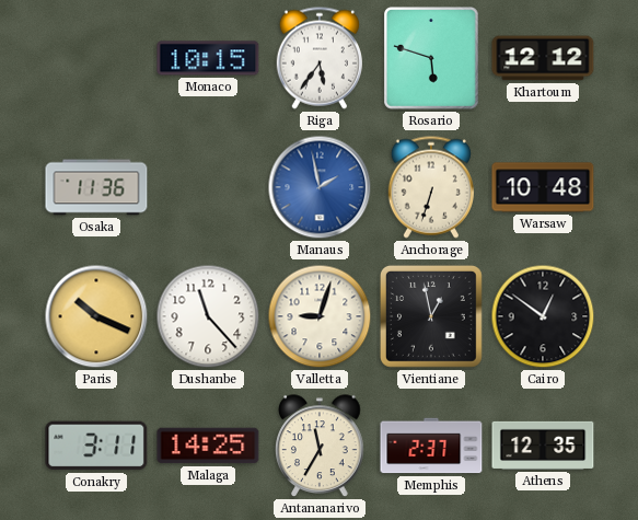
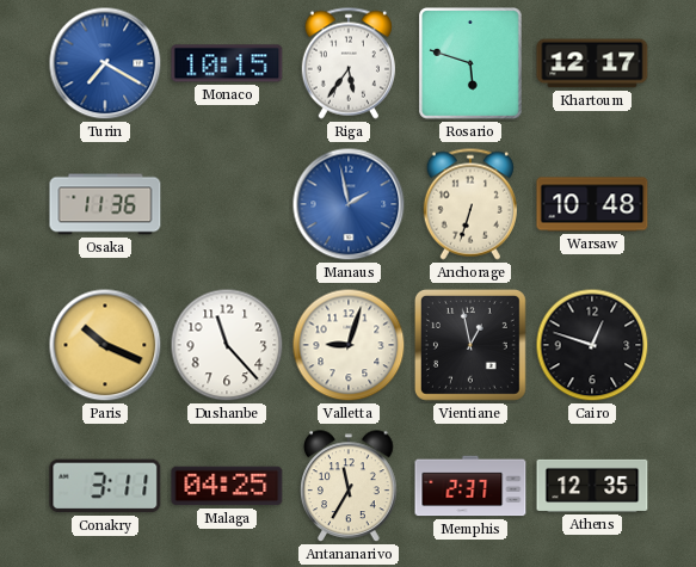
Turin: none -> 7:20 (105, 63)
Khartoum: 12:12 -> 12:17 (592, 63)
Cairo: 12:51 -> 12:48 (592, 345)
Malaga: 14:25 -> 04:25 (227, 486)
